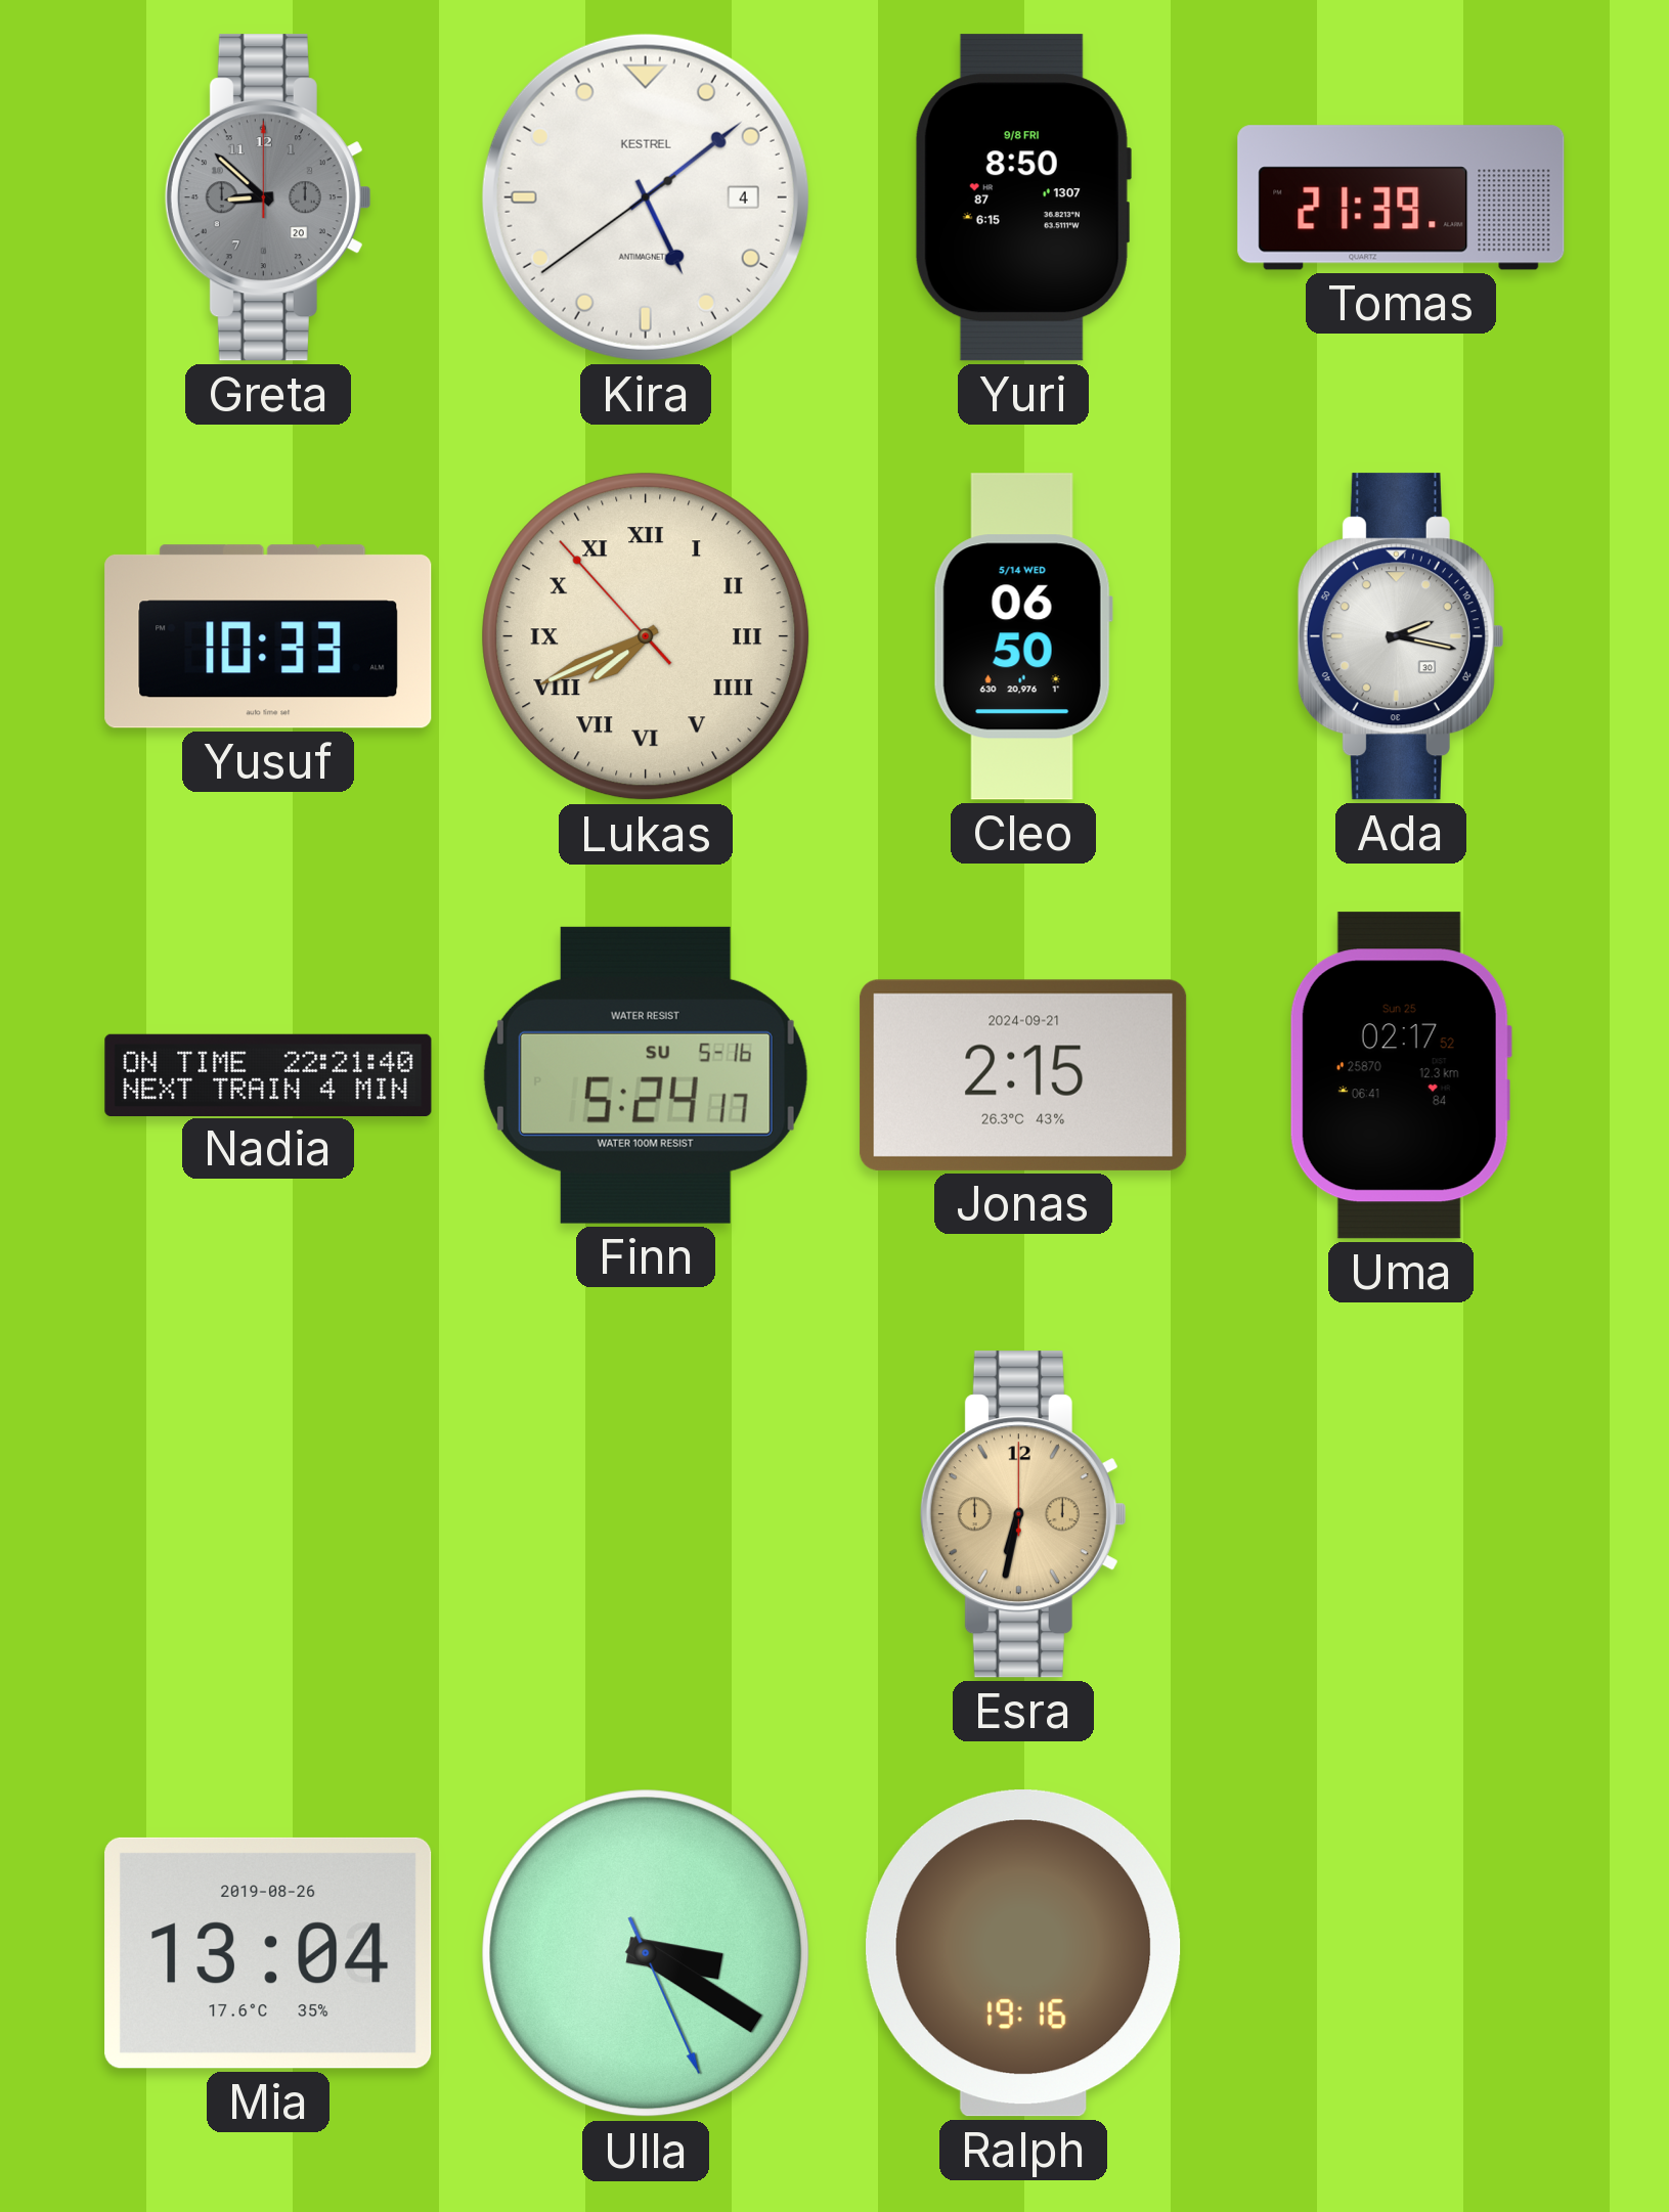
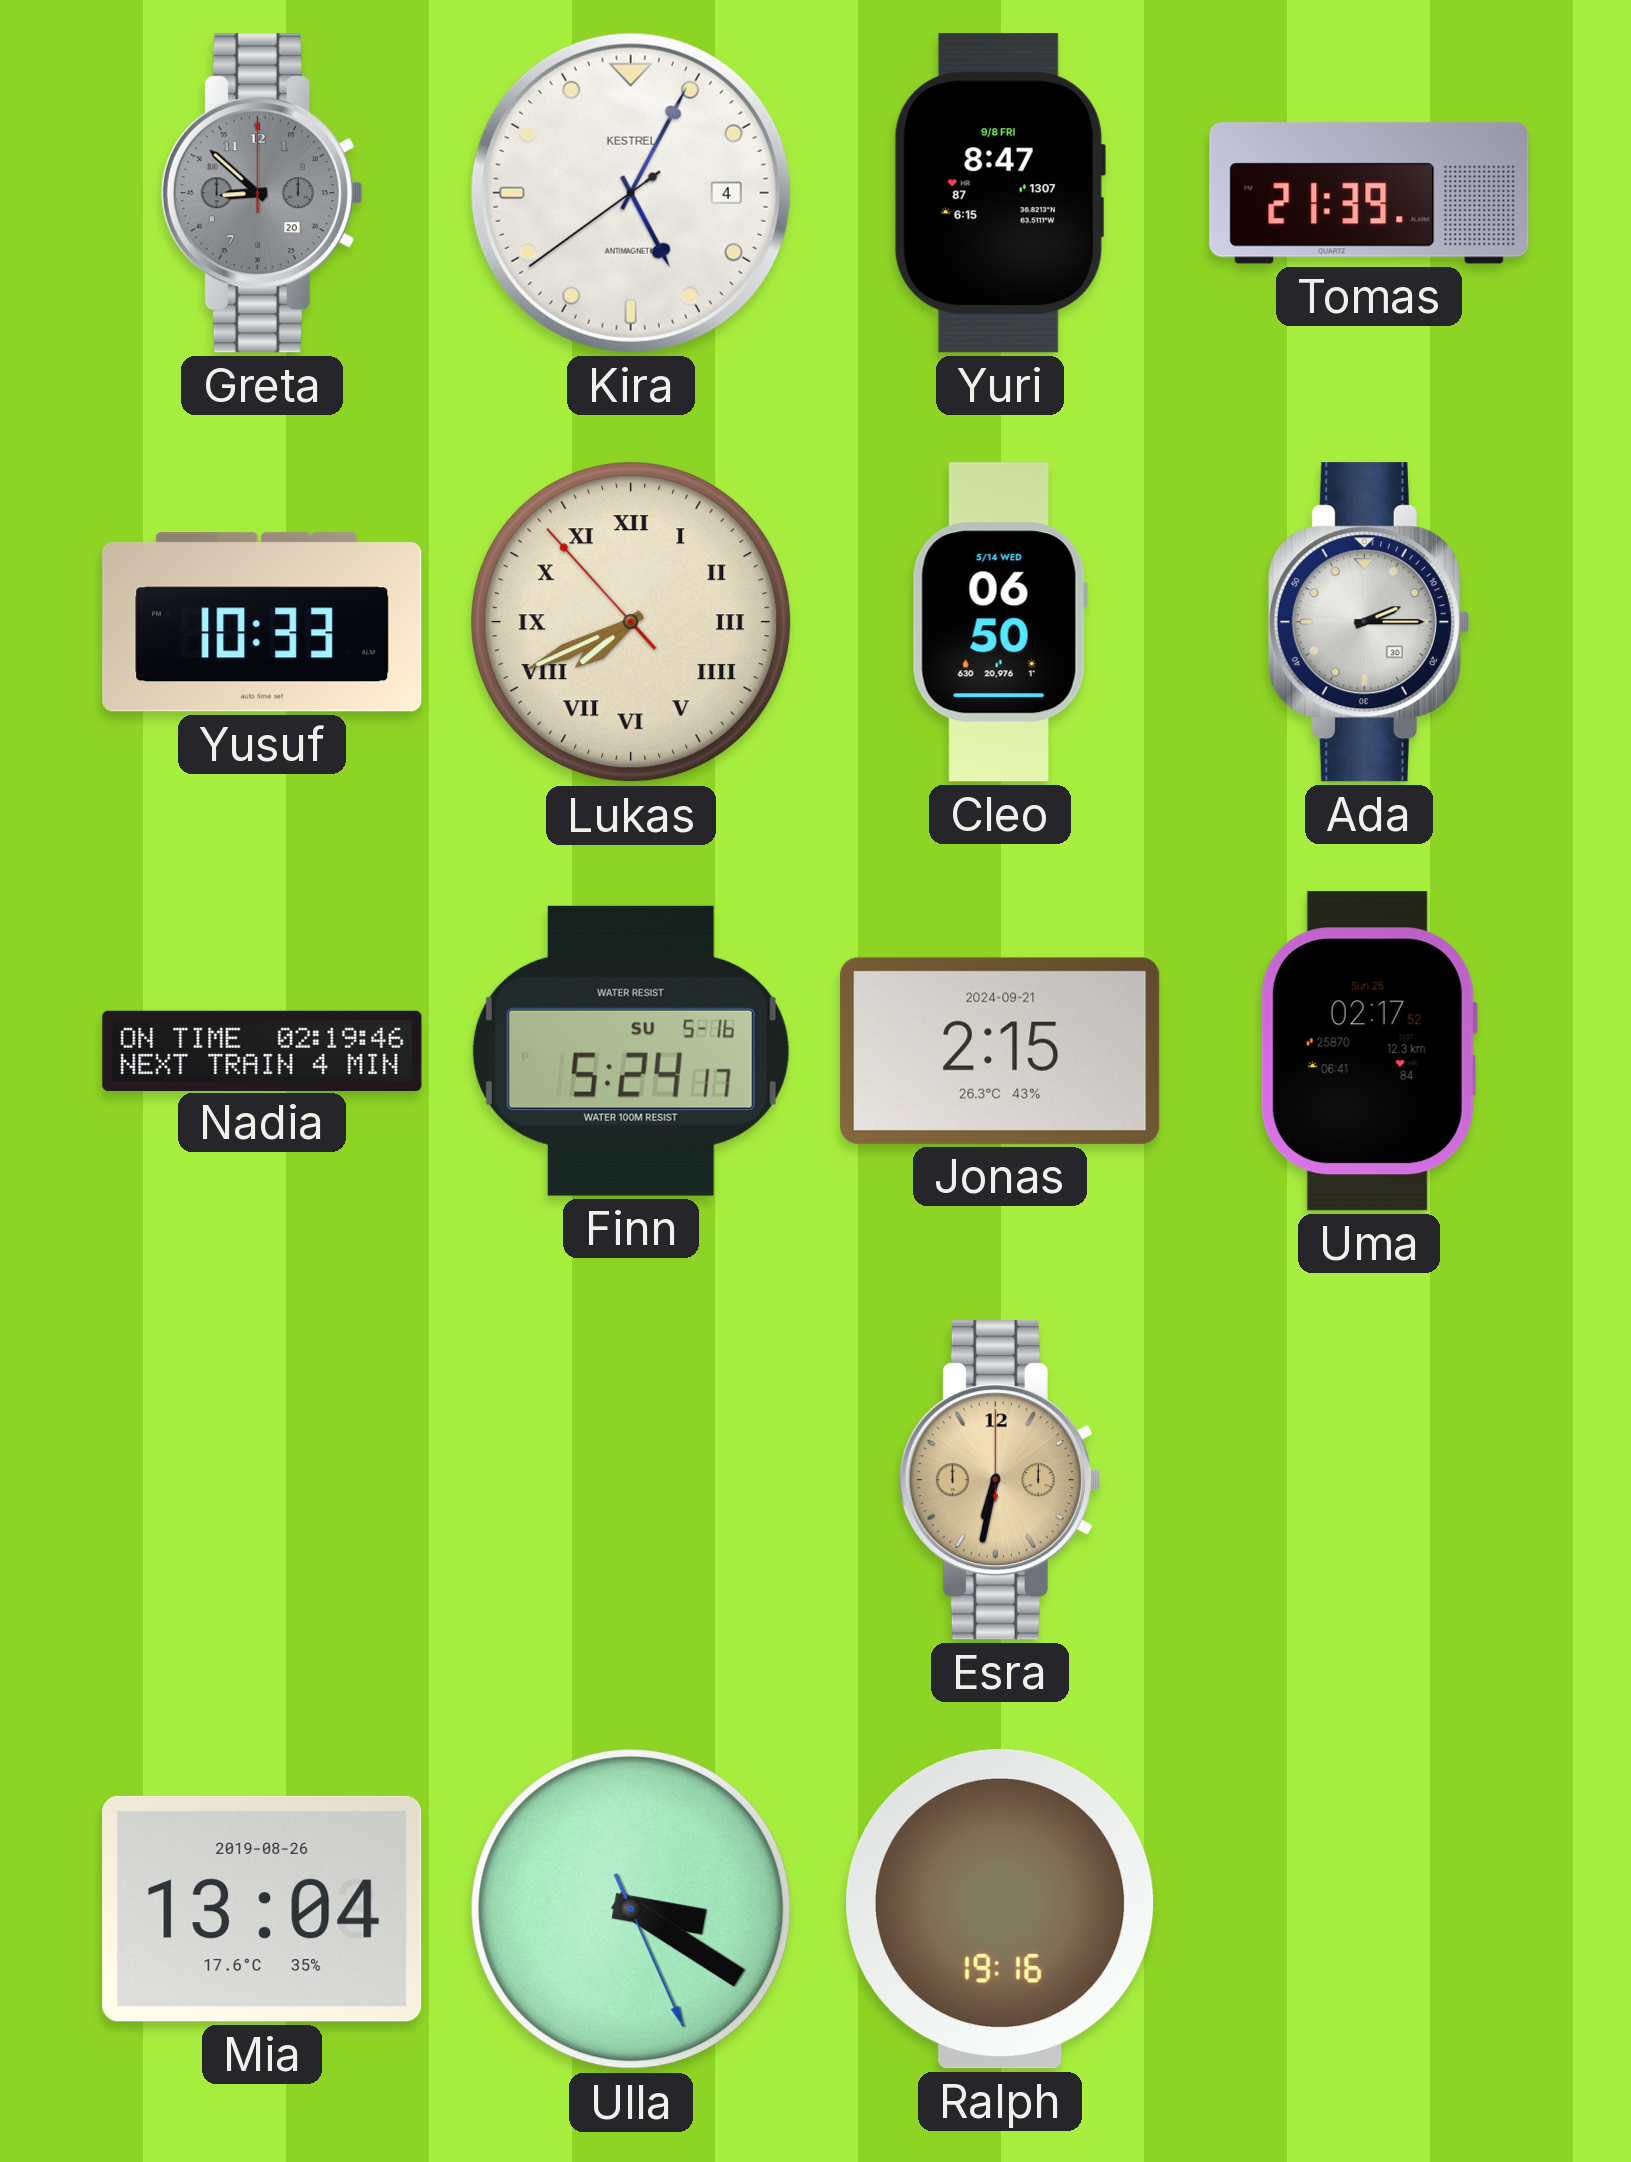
Kira: 5:08 -> 5:04 (631, 193)
Yuri: 8:50 -> 8:47 (999, 193)
Ada: 2:17 -> 2:15 (1369, 622)
Nadia: 22:21 -> 02:19 (262, 1050)
